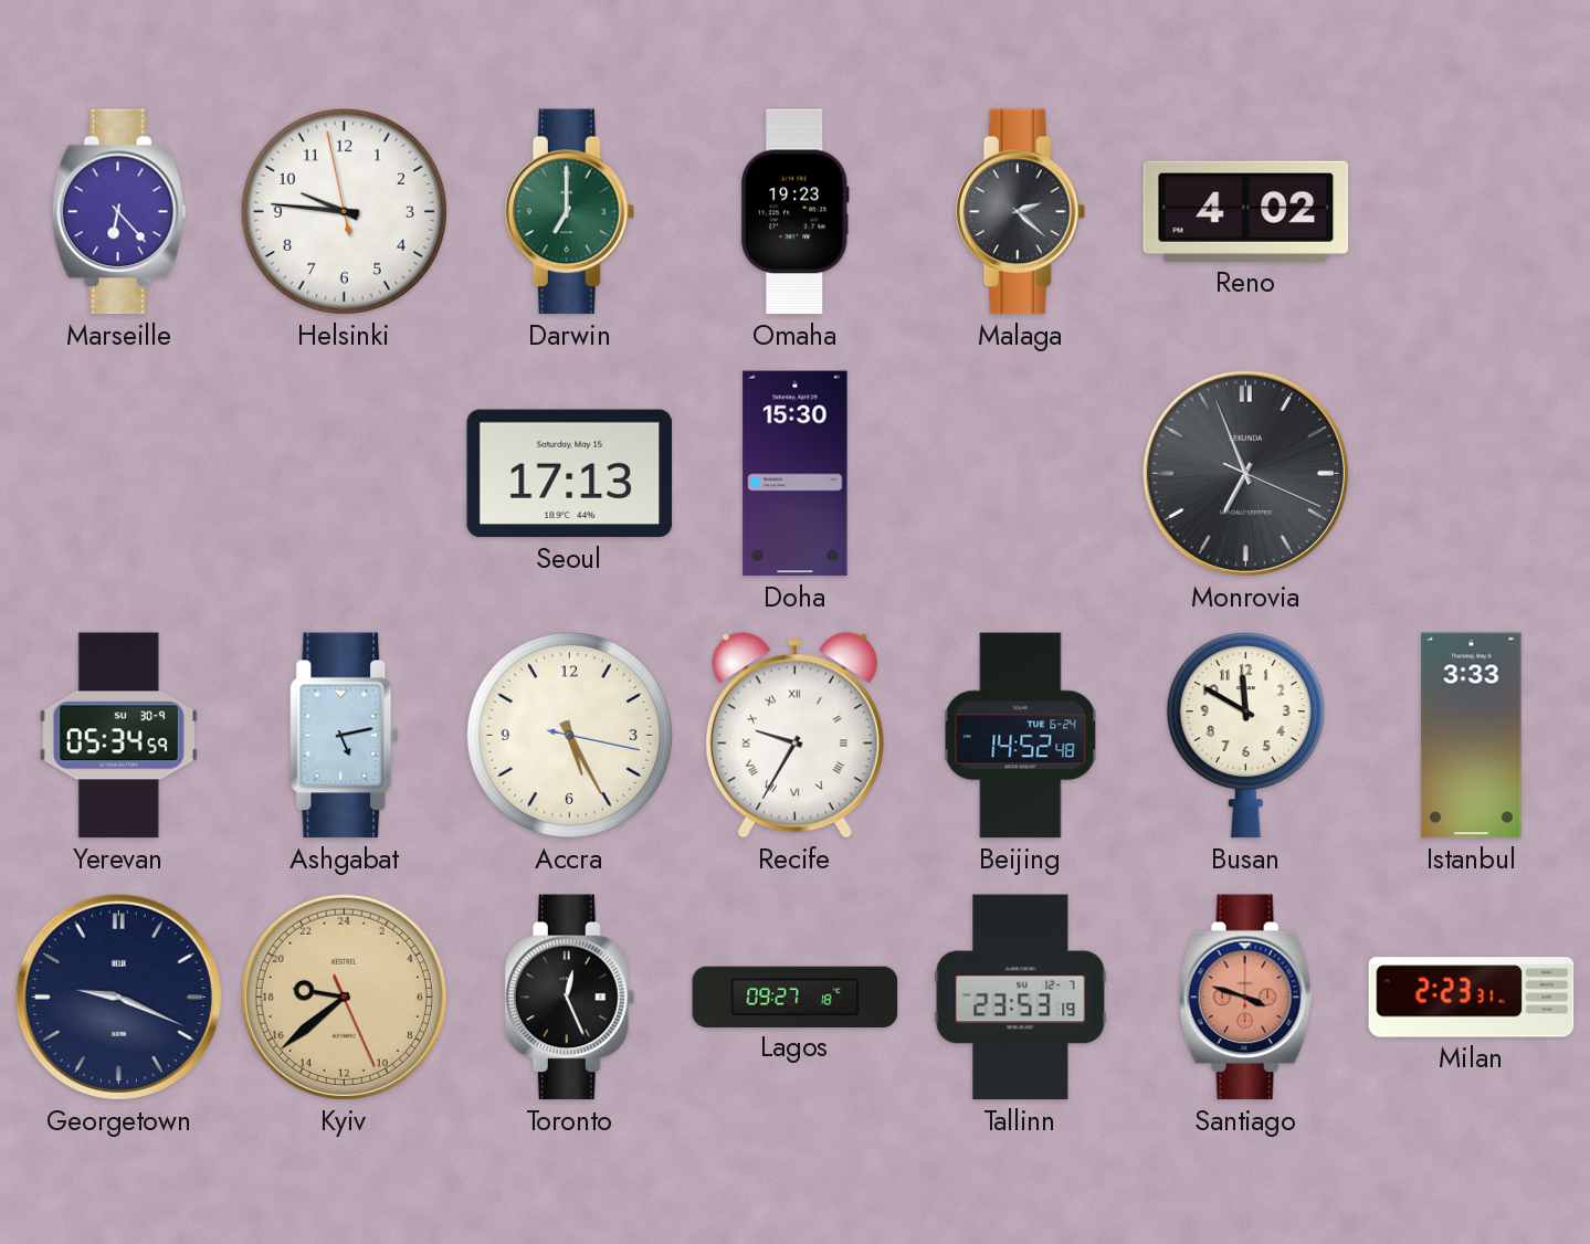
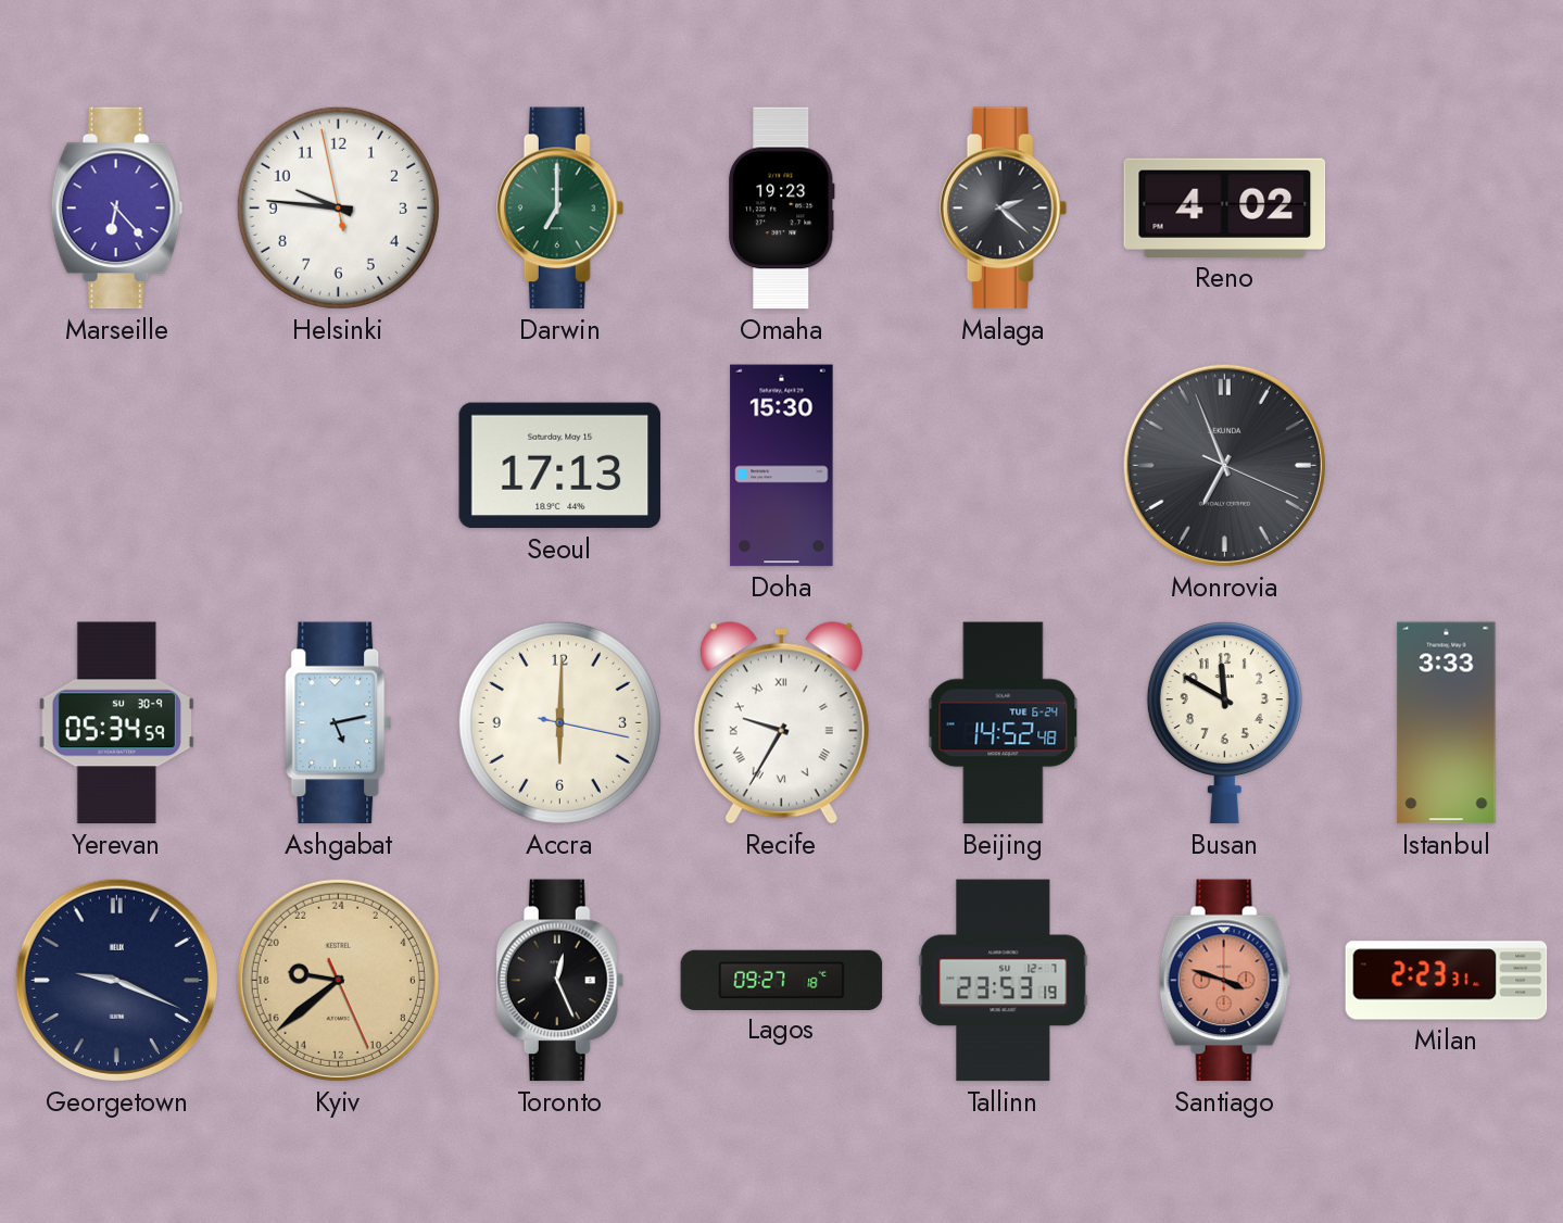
Accra: 5:25 -> 6:00 (559, 722)
